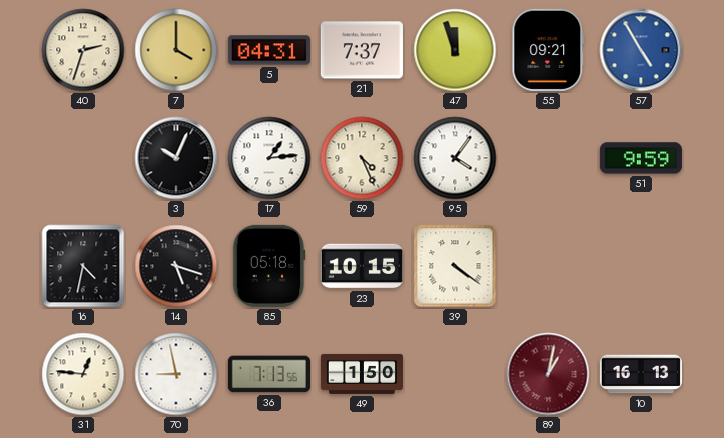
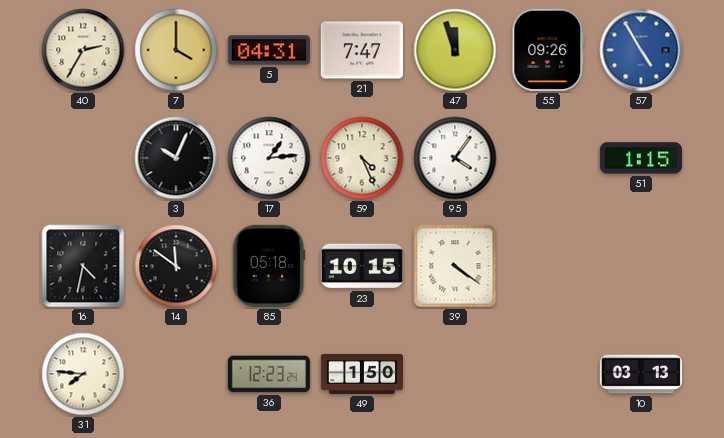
40: 2:33 -> 2:35 (83, 50)
21: 7:37 -> 7:47 (362, 50)
55: 09:21 -> 09:26 (548, 50)
51: 9:59 -> 1:15 (641, 158)
14: 5:18 -> 11:51 (176, 266)
31: 12:46 -> 7:46 (83, 374)
70: 8:58 -> none (176, 374)
36: 7:13 -> 12:23 (269, 374)
89: 1:02 -> none (548, 374)
10: 16:13 -> 03:13 (641, 374)
